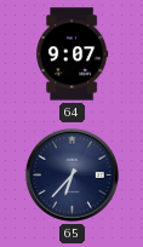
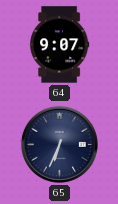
65: 6:37 -> 6:34 (59, 144)
